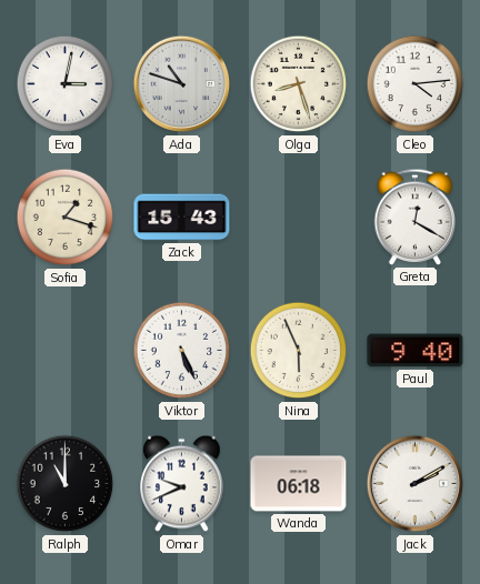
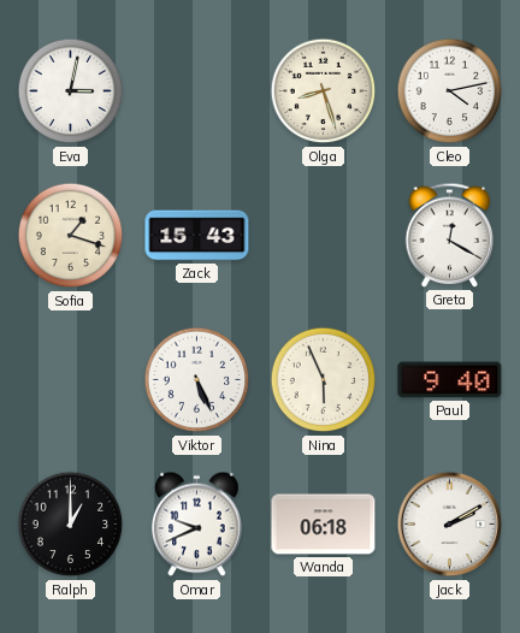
Ada: 10:48 -> none (182, 84)
Cleo: 4:14 -> 4:13 (450, 91)
Ralph: 11:00 -> 1:00 (71, 525)
